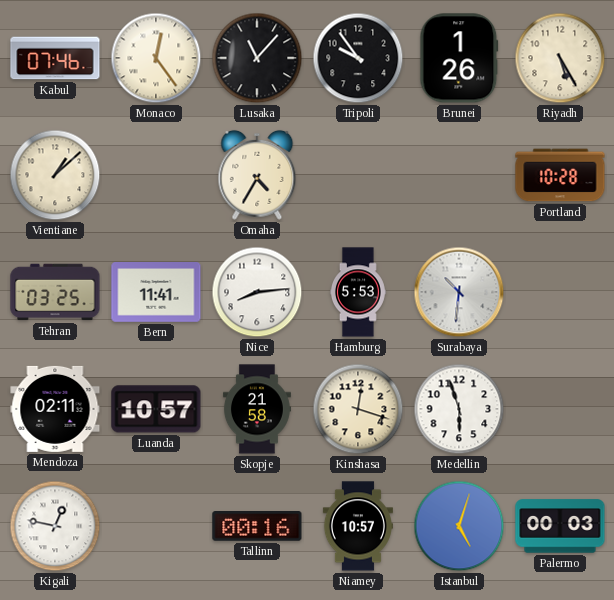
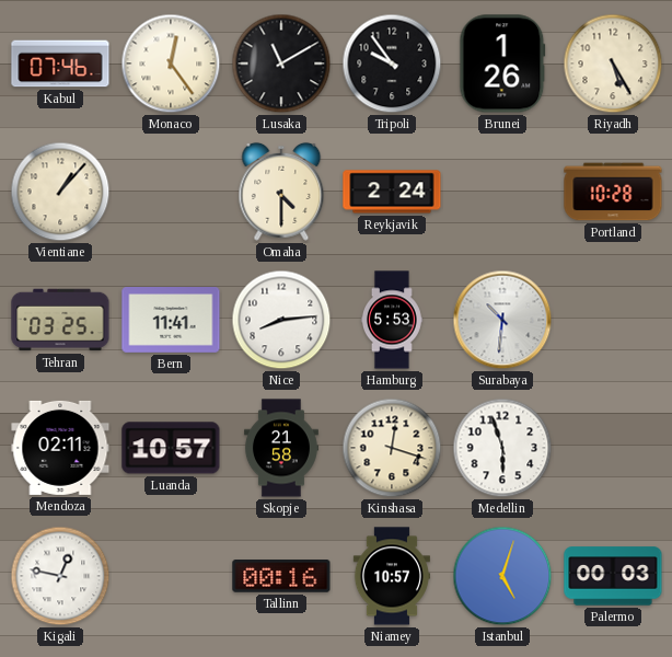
Lusaka: 11:07 -> 11:10 (281, 64)
Vientiane: 1:08 -> 1:07 (60, 192)
Omaha: 4:35 -> 4:30 (281, 192)
Reykjavik: none -> 2:24 (392, 192)
